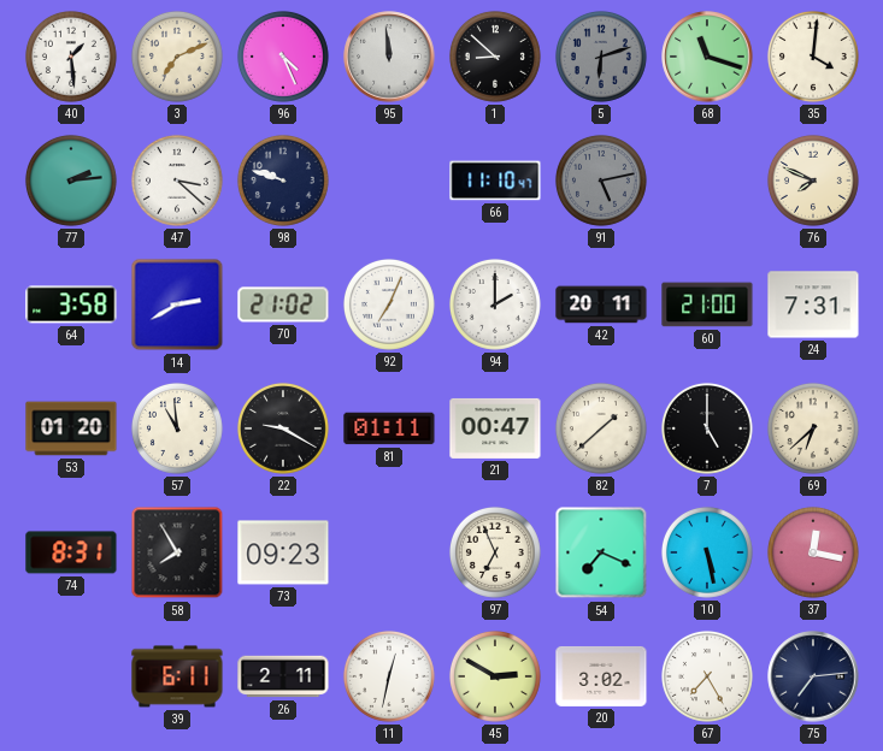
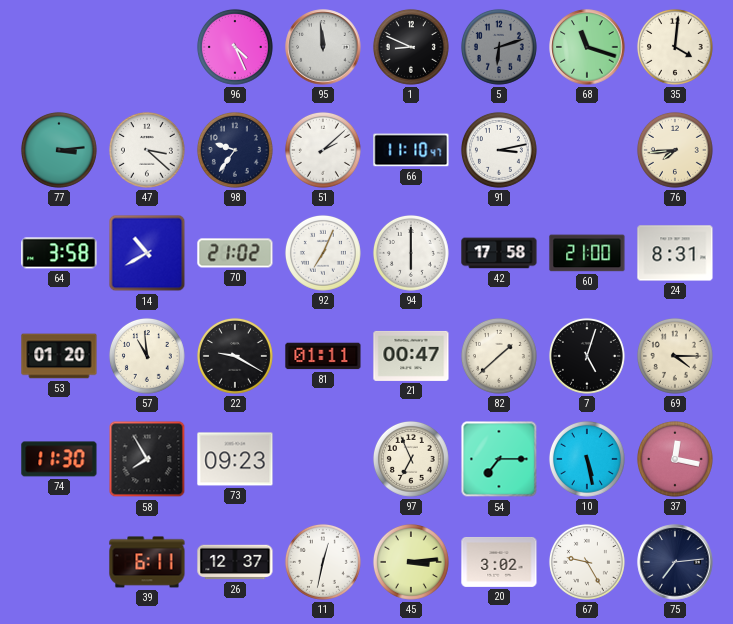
40: 1:29 -> none (71, 57)
3: 7:11 -> none (177, 57)
1: 8:52 -> 8:49 (411, 47)
77: 2:14 -> 3:14 (59, 150)
98: 9:48 -> 9:36 (235, 150)
51: none -> 2:08 (323, 150)
91: 5:13 -> 3:13 (499, 150)
91 dial: grey -> white (499, 150)
76: 7:49 -> 7:44 (675, 150)
14: 2:40 -> 10:40 (147, 253)
94: 2:00 -> 6:00 (411, 253)
42: 20:11 -> 17:58 (499, 253)
24: 7:31 -> 8:31 (675, 253)
7: 5:00 -> 5:03 (587, 356)
69: 6:38 -> 4:15 (675, 356)
74: 8:31 -> 11:30 (59, 459)
54: 7:19 -> 7:15 (499, 459)
26: 2:11 -> 12:37 (235, 562)
45: 2:50 -> 3:14 (411, 562)
67: 7:25 -> 9:25 (587, 562)
